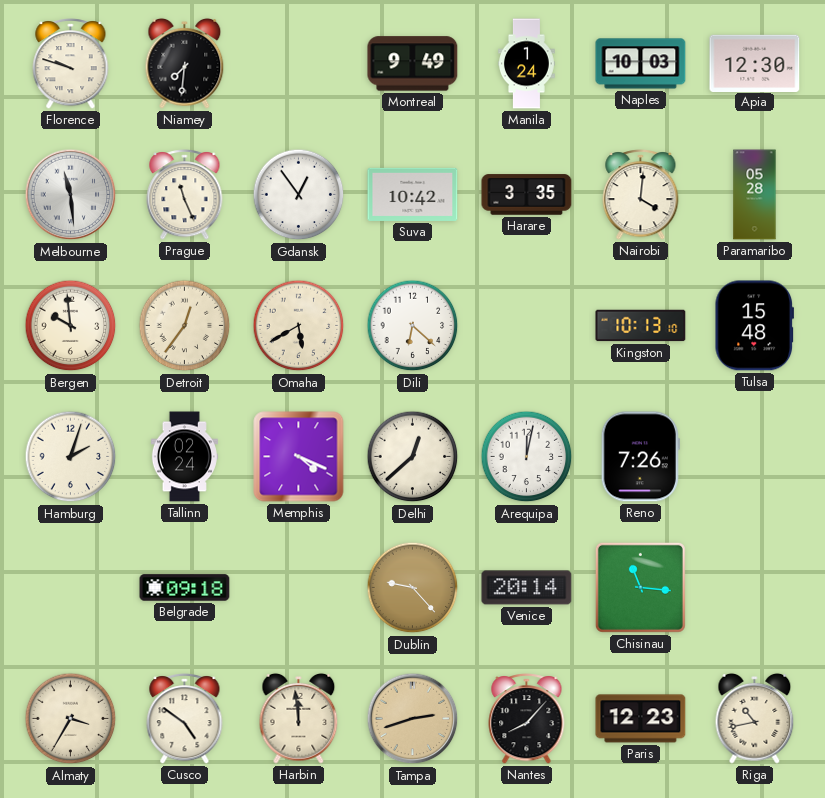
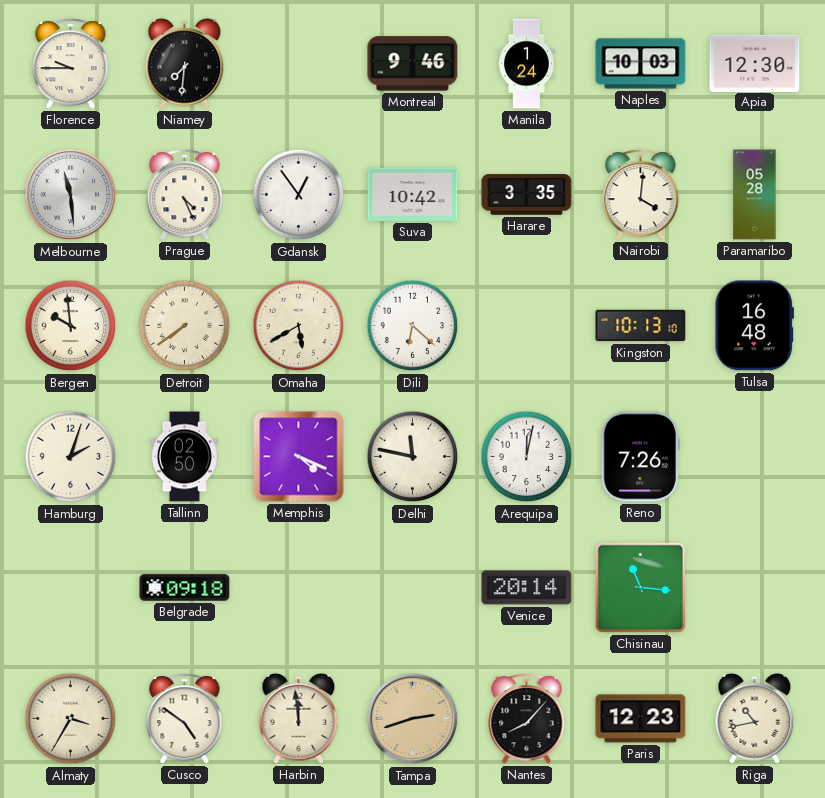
Florence: 9:48 -> 9:45 (71, 64)
Montreal: 9:49 -> 9:46 (413, 64)
Prague: 11:26 -> 4:26 (185, 195)
Detroit: 12:36 -> 7:39 (185, 326)
Tulsa: 15:48 -> 16:48 (754, 326)
Tallinn: 02:24 -> 02:50 (184, 457)
Delhi: 12:38 -> 11:47 (413, 457)
Dublin: 9:23 -> none (413, 588)
